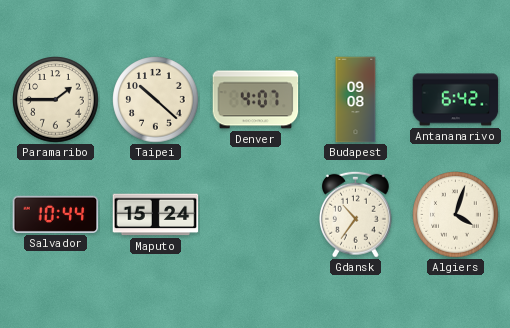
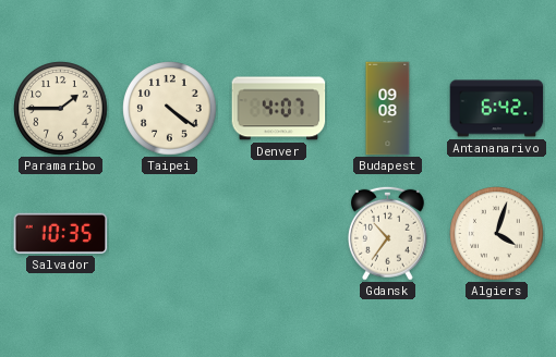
Taipei: 10:22 -> 4:21 (170, 109)
Salvador: 10:44 -> 10:35 (61, 233)
Maputo: 15:24 -> none (156, 215)
